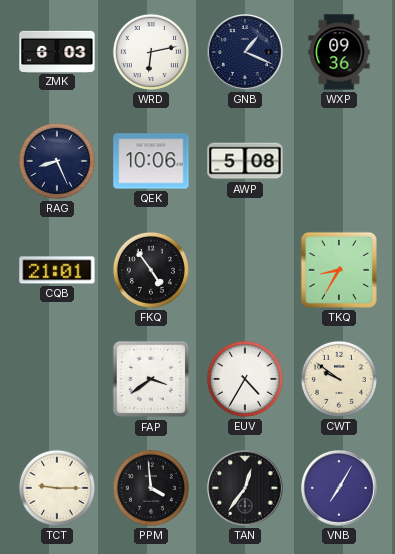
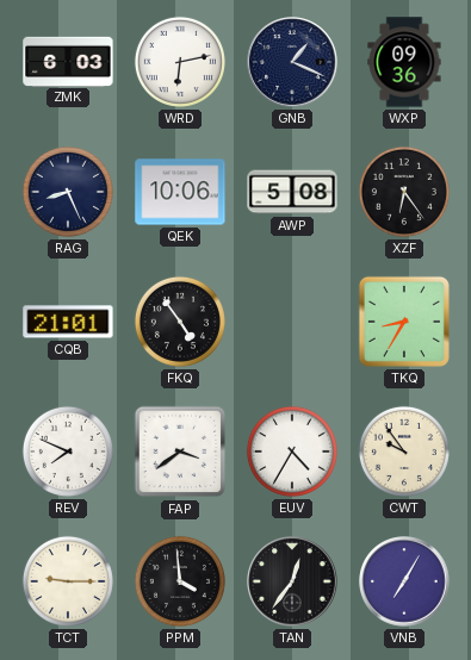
XZF: none -> 6:24 (404, 192)
REV: none -> 7:49 (68, 452)
CWT: 9:51 -> 9:54 (404, 452)
